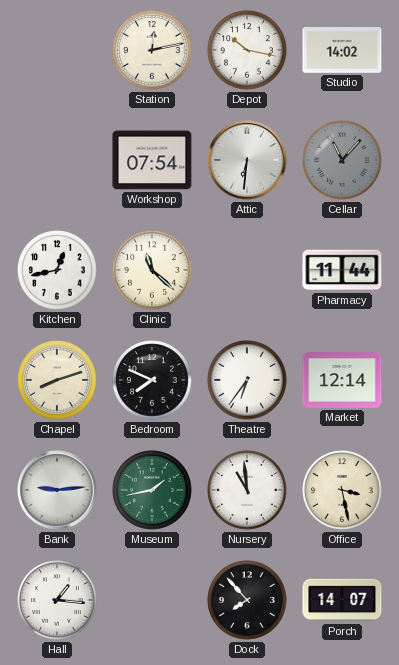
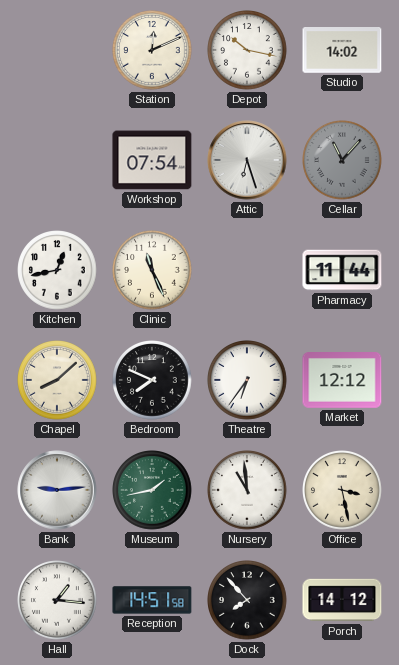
Station: 12:13 -> 12:11 (152, 50)
Attic: 6:31 -> 6:27 (247, 160)
Clinic: 11:22 -> 11:26 (152, 270)
Chapel: 8:12 -> 8:08 (57, 380)
Market: 12:14 -> 12:12 (342, 381)
Reception: none -> 14:51 (152, 600)
Porch: 14:07 -> 14:12 (342, 600)
